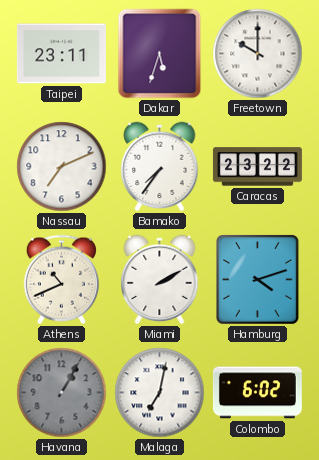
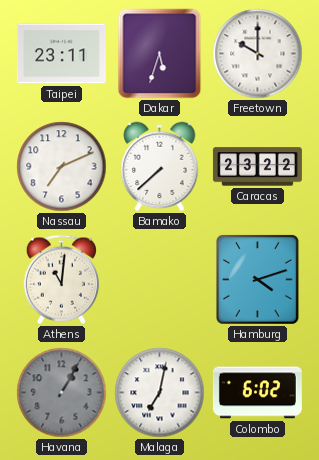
Bamako: 7:36 -> 7:38 (160, 167)
Athens: 10:41 -> 11:01 (61, 280)
Miami: 2:10 -> none (160, 280)
